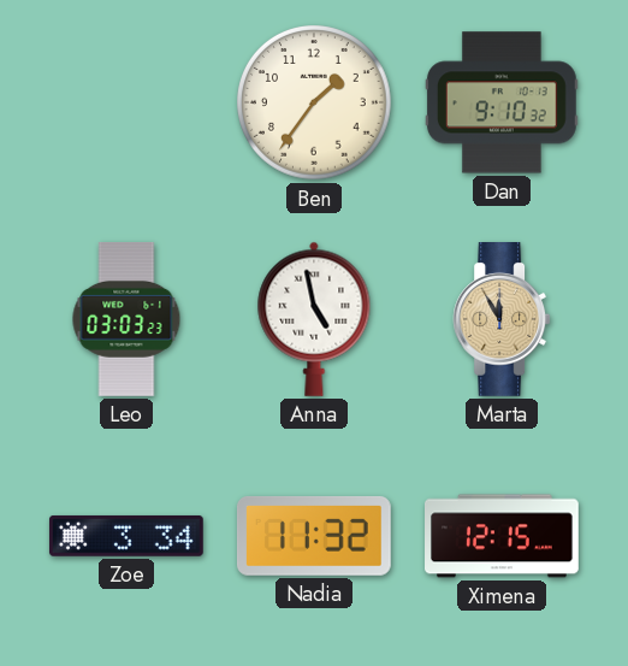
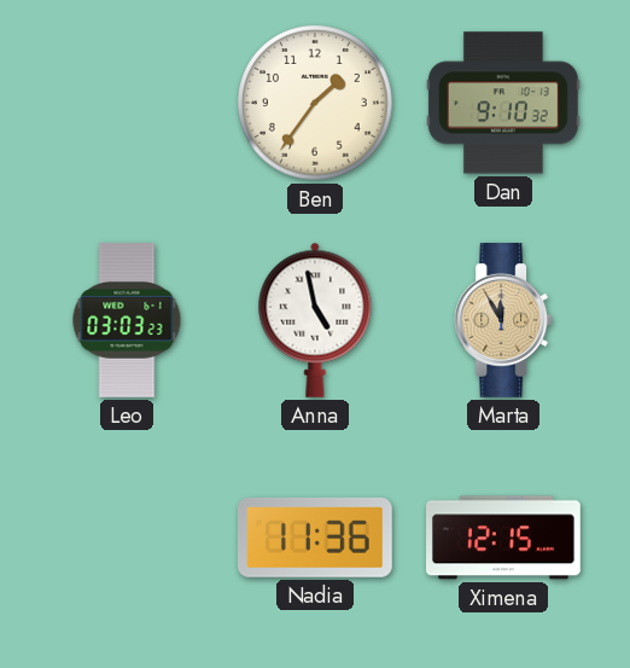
Zoe: 3:34 -> none (126, 536)
Nadia: 11:32 -> 11:36 (315, 538)
